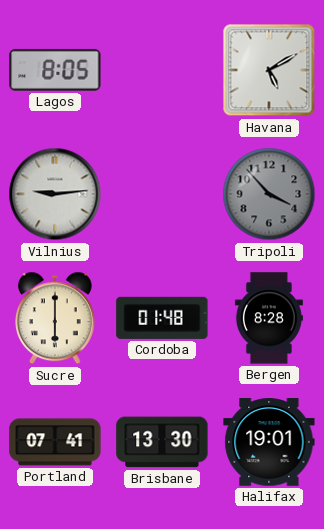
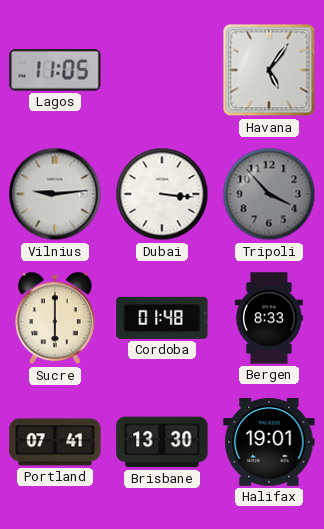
Lagos: 8:05 -> 11:05 (55, 70)
Havana: 5:10 -> 5:06 (269, 70)
Dubai: none -> 3:16 (162, 194)
Bergen: 8:28 -> 8:33 (269, 318)
